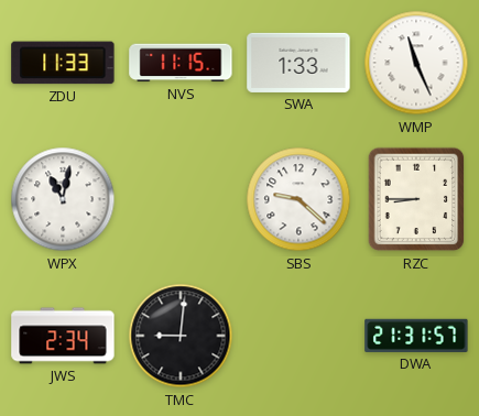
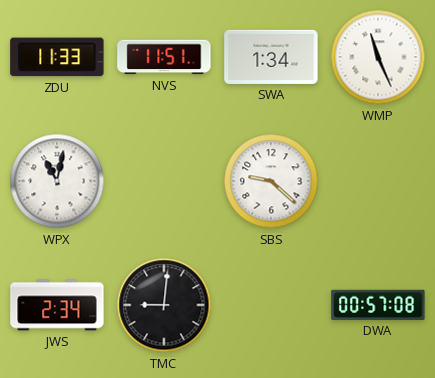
NVS: 11:15 -> 11:51 (164, 57)
SWA: 1:33 -> 1:34 (271, 57)
RZC: 8:45 -> none (416, 199)
DWA: 21:31 -> 00:57 (378, 305)
